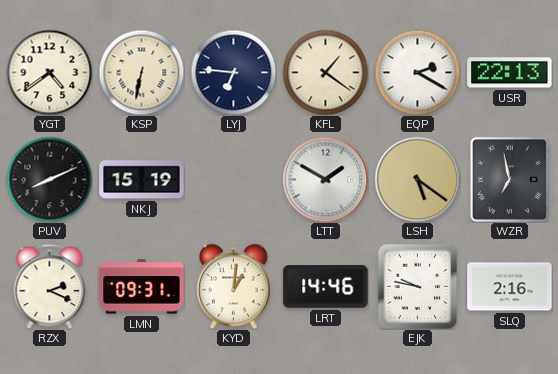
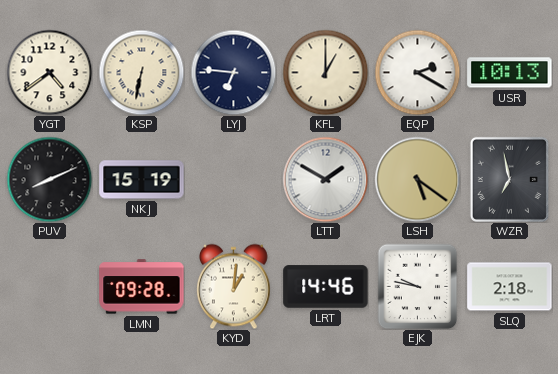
KFL: 1:21 -> 1:00 (325, 72)
USR: 22:13 -> 10:13 (510, 73)
RZX: 2:19 -> none (50, 286)
LMN: 09:31 -> 09:28 (142, 287)
SLQ: 2:16 -> 2:18 (510, 287)
